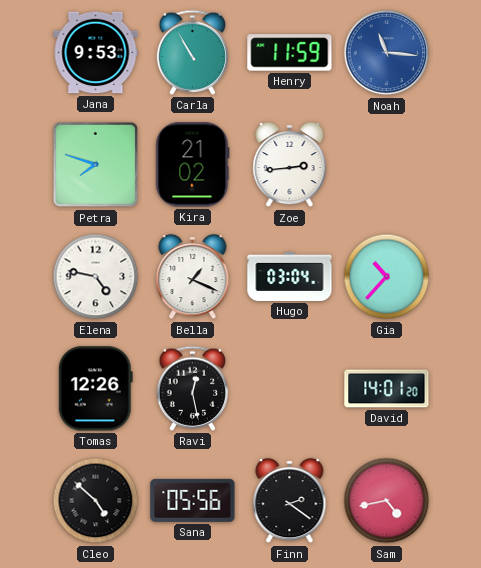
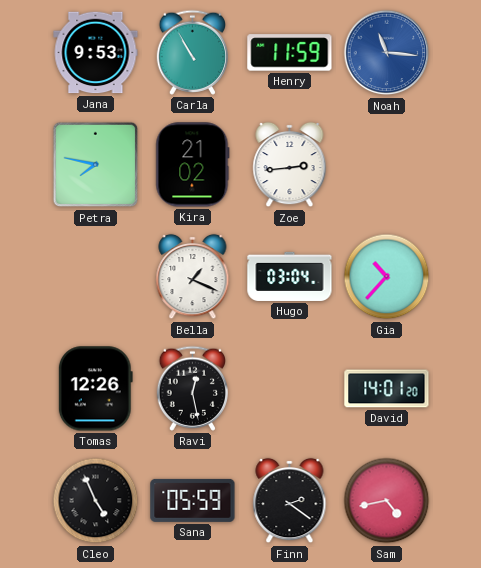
Petra: 7:48 -> 7:47 (96, 165)
Elena: 4:47 -> none (96, 277)
Cleo: 4:52 -> 4:56 (96, 501)
Sana: 05:56 -> 05:59 (193, 500)
